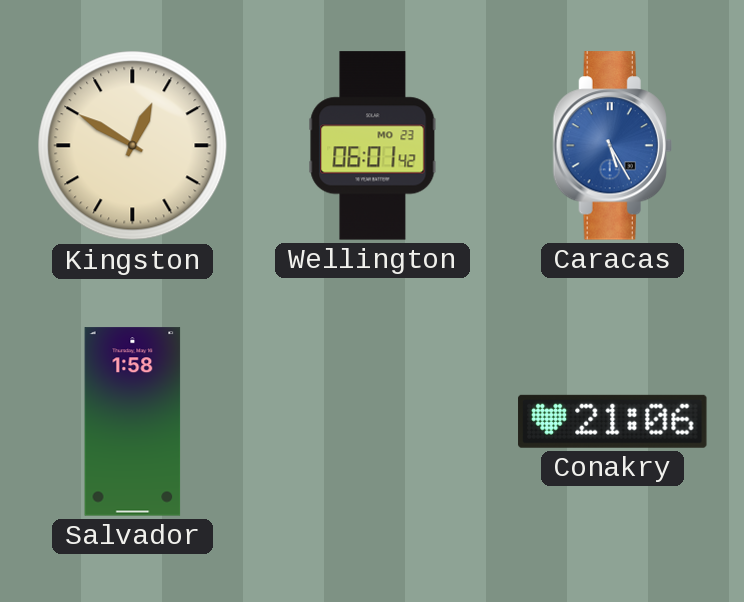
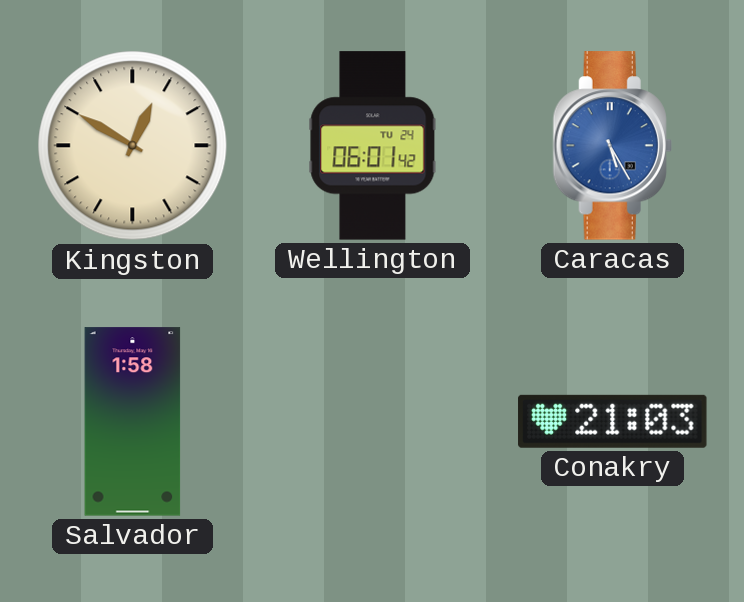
Wellington date: MO 23 -> TU 24 (373, 146)
Conakry: 21:06 -> 21:03 (613, 421)
